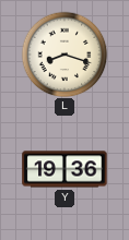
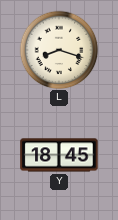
Y: 19:36 -> 18:45 (59, 155)
